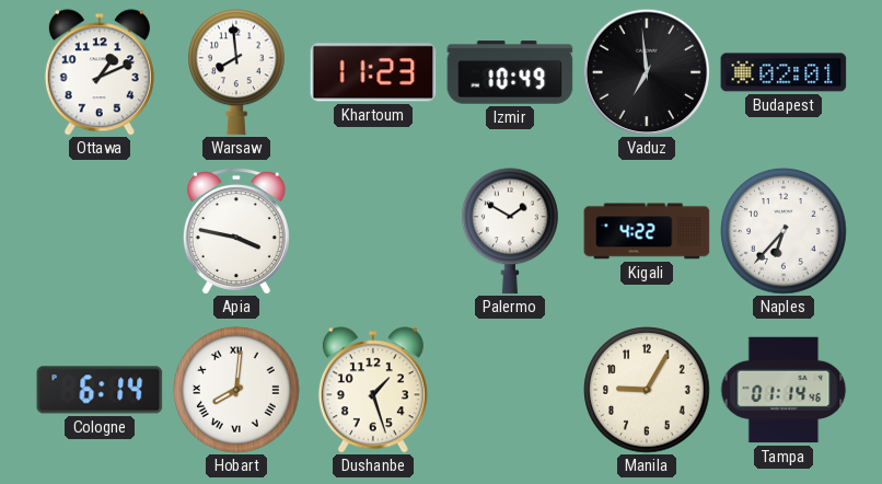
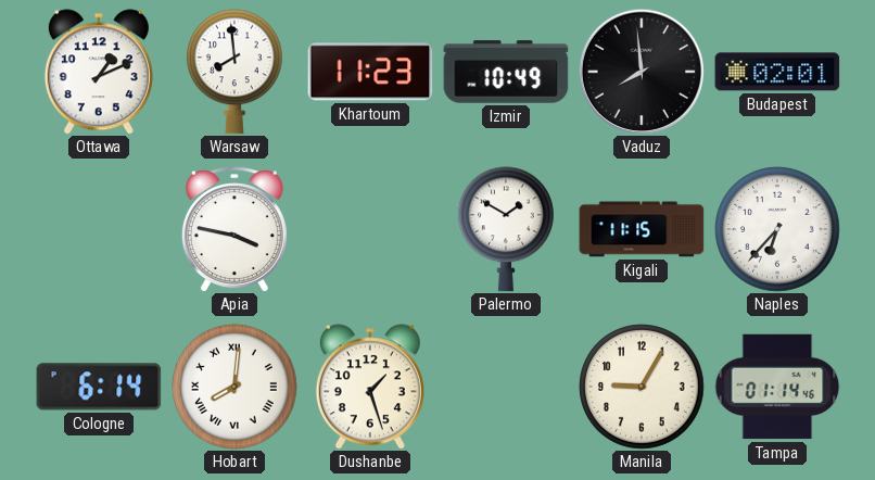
Vaduz: 6:59 -> 7:59 (641, 71)
Kigali: 4:22 -> 11:15 (642, 229)
